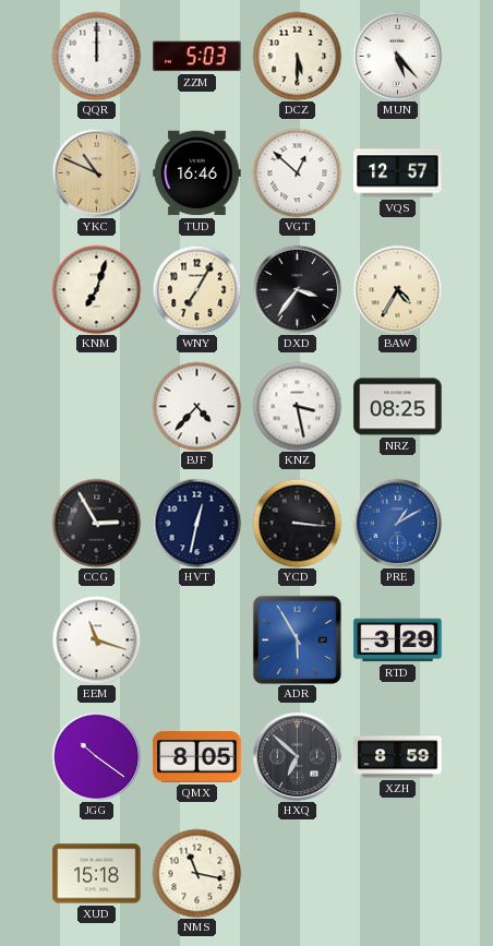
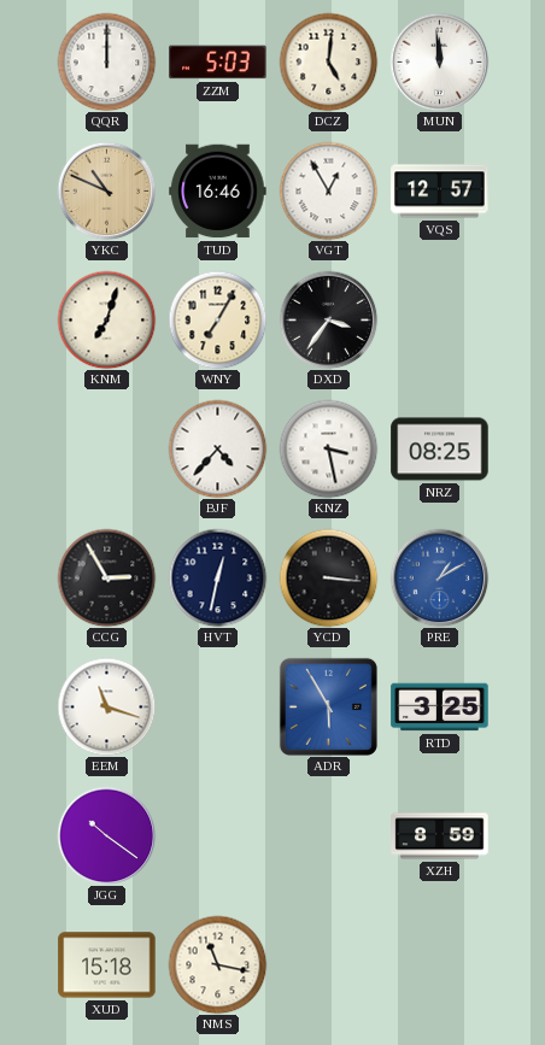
DCZ: 5:30 -> 5:01 (328, 61)
MUN: 5:23 -> 11:59 (439, 61)
VGT: 12:52 -> 12:55 (328, 190)
BAW: 4:35 -> none (397, 289)
RTD: 3:29 -> 3:25 (440, 708)
QMX: 8:05 -> none (197, 757)
HXQ: 6:52 -> none (297, 756)
